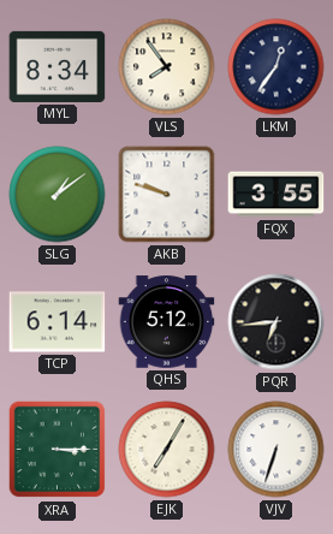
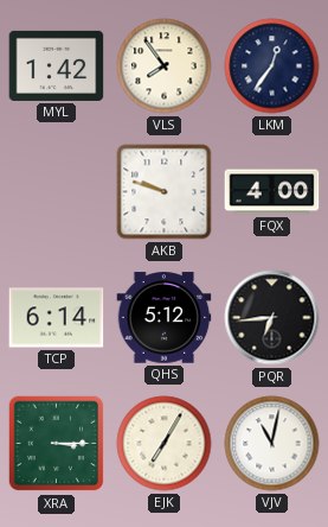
MYL: 8:34 -> 1:42 (57, 65)
SLG: 1:09 -> none (58, 195)
FQX: 3:55 -> 4:00 (272, 192)
VJV: 6:33 -> 11:02 (272, 444)
